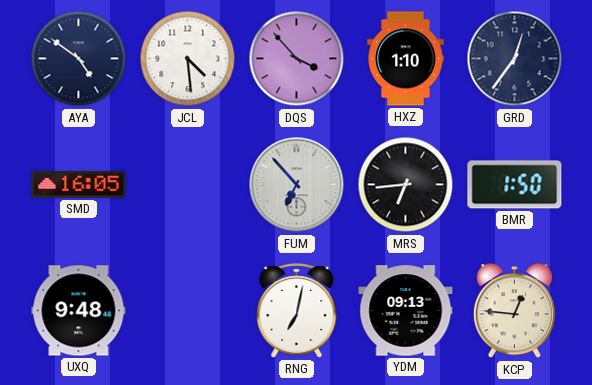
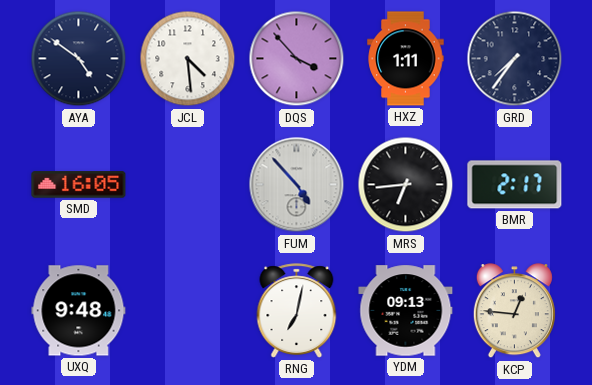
HXZ: 1:10 -> 1:11 (406, 59)
GRD: 12:36 -> 7:36 (515, 59)
FUM: 6:53 -> 4:53 (297, 185)
BMR: 1:50 -> 2:17 (515, 185)
